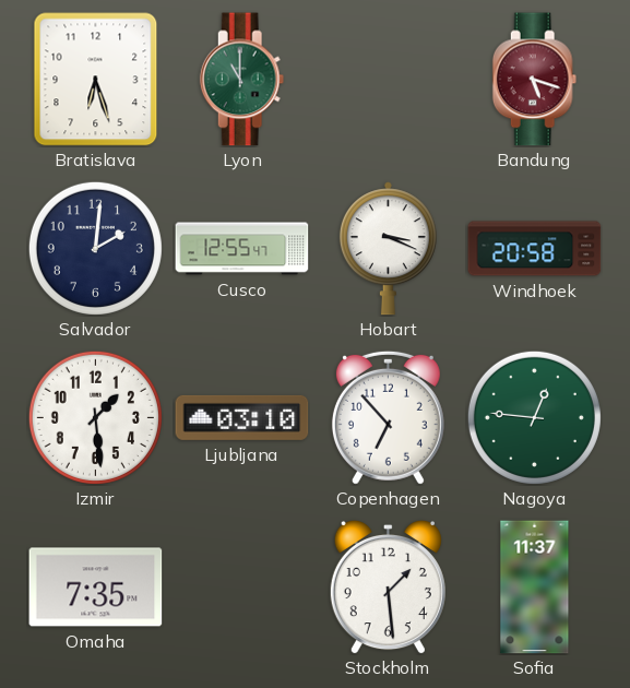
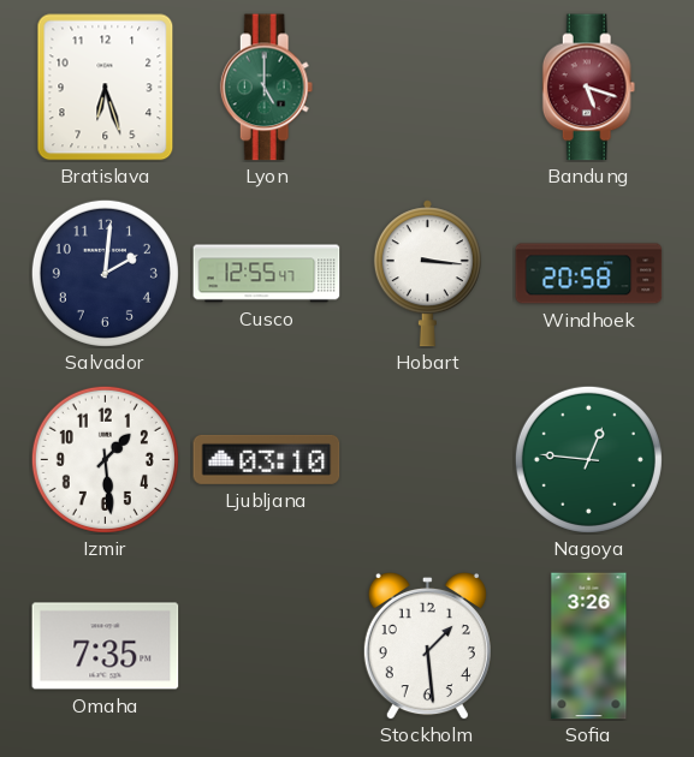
Lyon: 11:00 -> 5:00 (267, 88)
Hobart: 3:19 -> 3:16 (427, 274)
Copenhagen: 6:53 -> none (388, 417)
Sofia: 11:37 -> 3:26 (589, 646)
